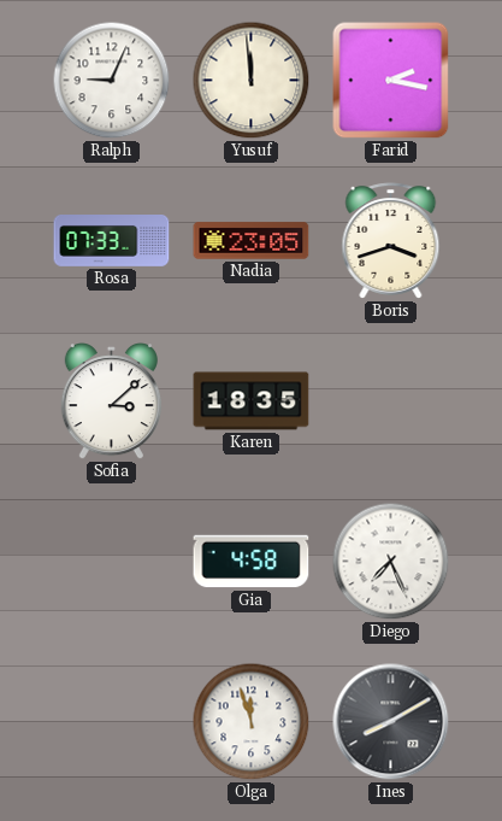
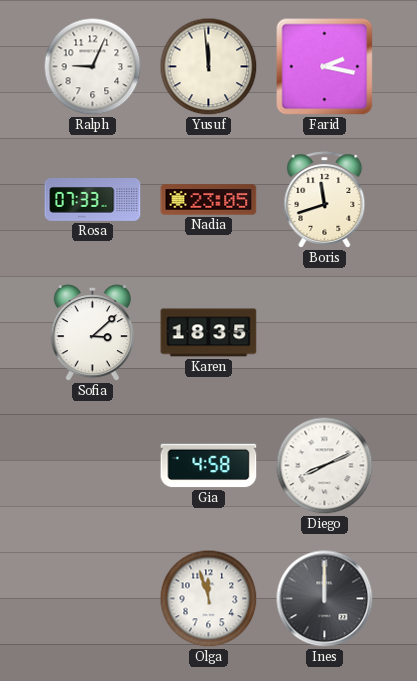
Boris: 3:42 -> 11:42 (325, 200)
Diego: 7:26 -> 8:11 (325, 466)
Ines: 8:10 -> 12:00 (325, 599)
